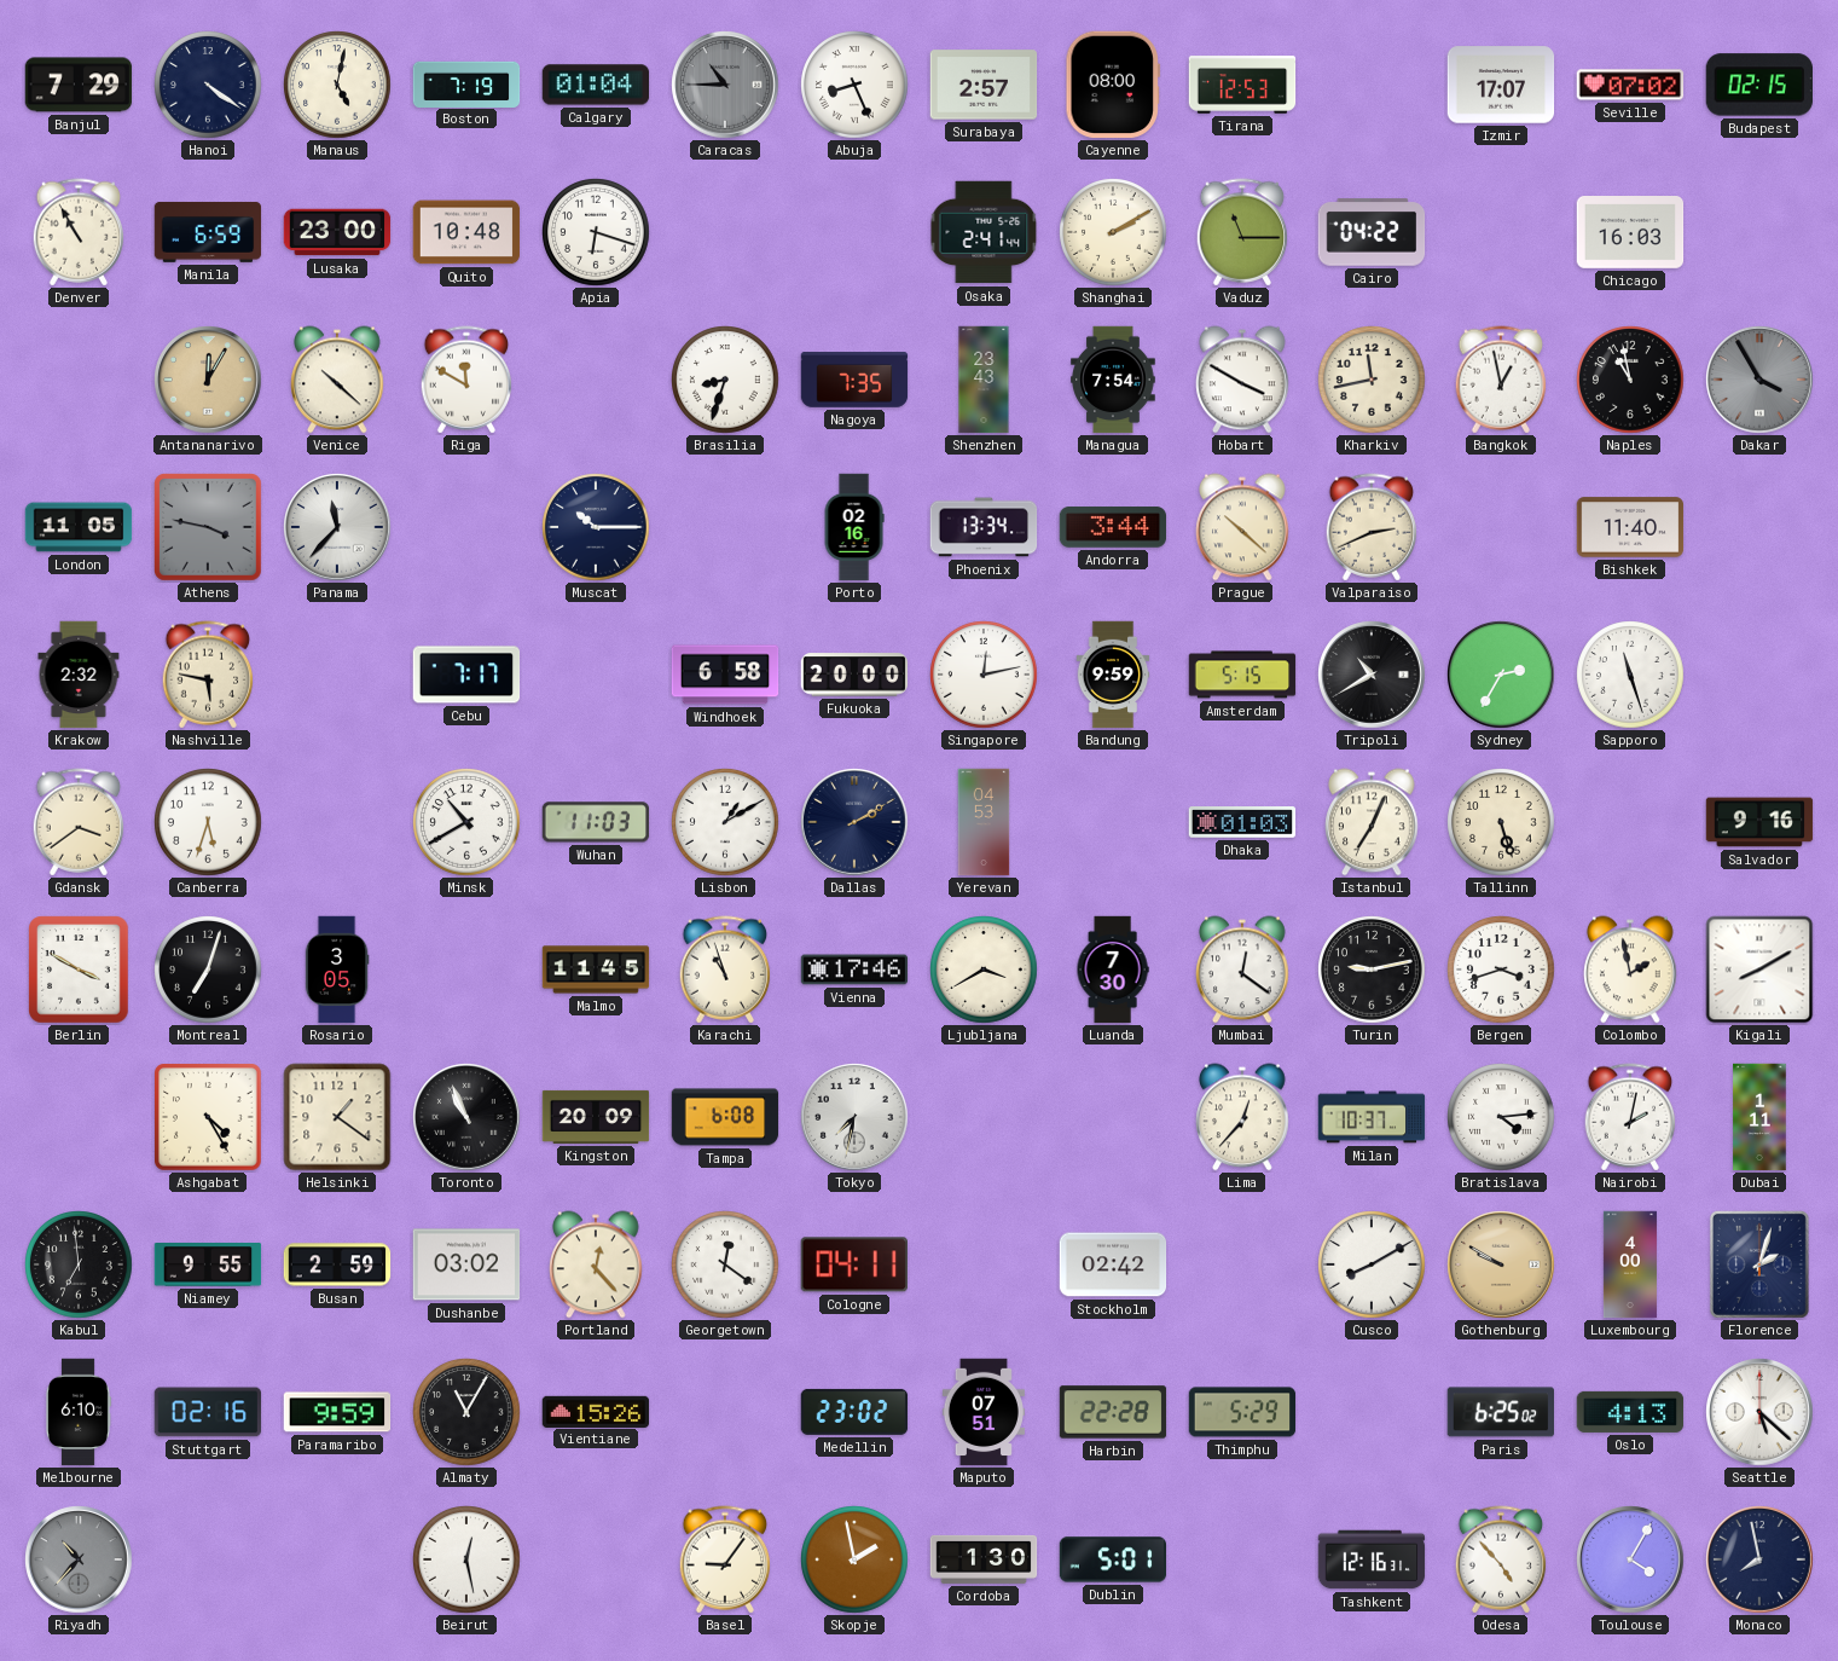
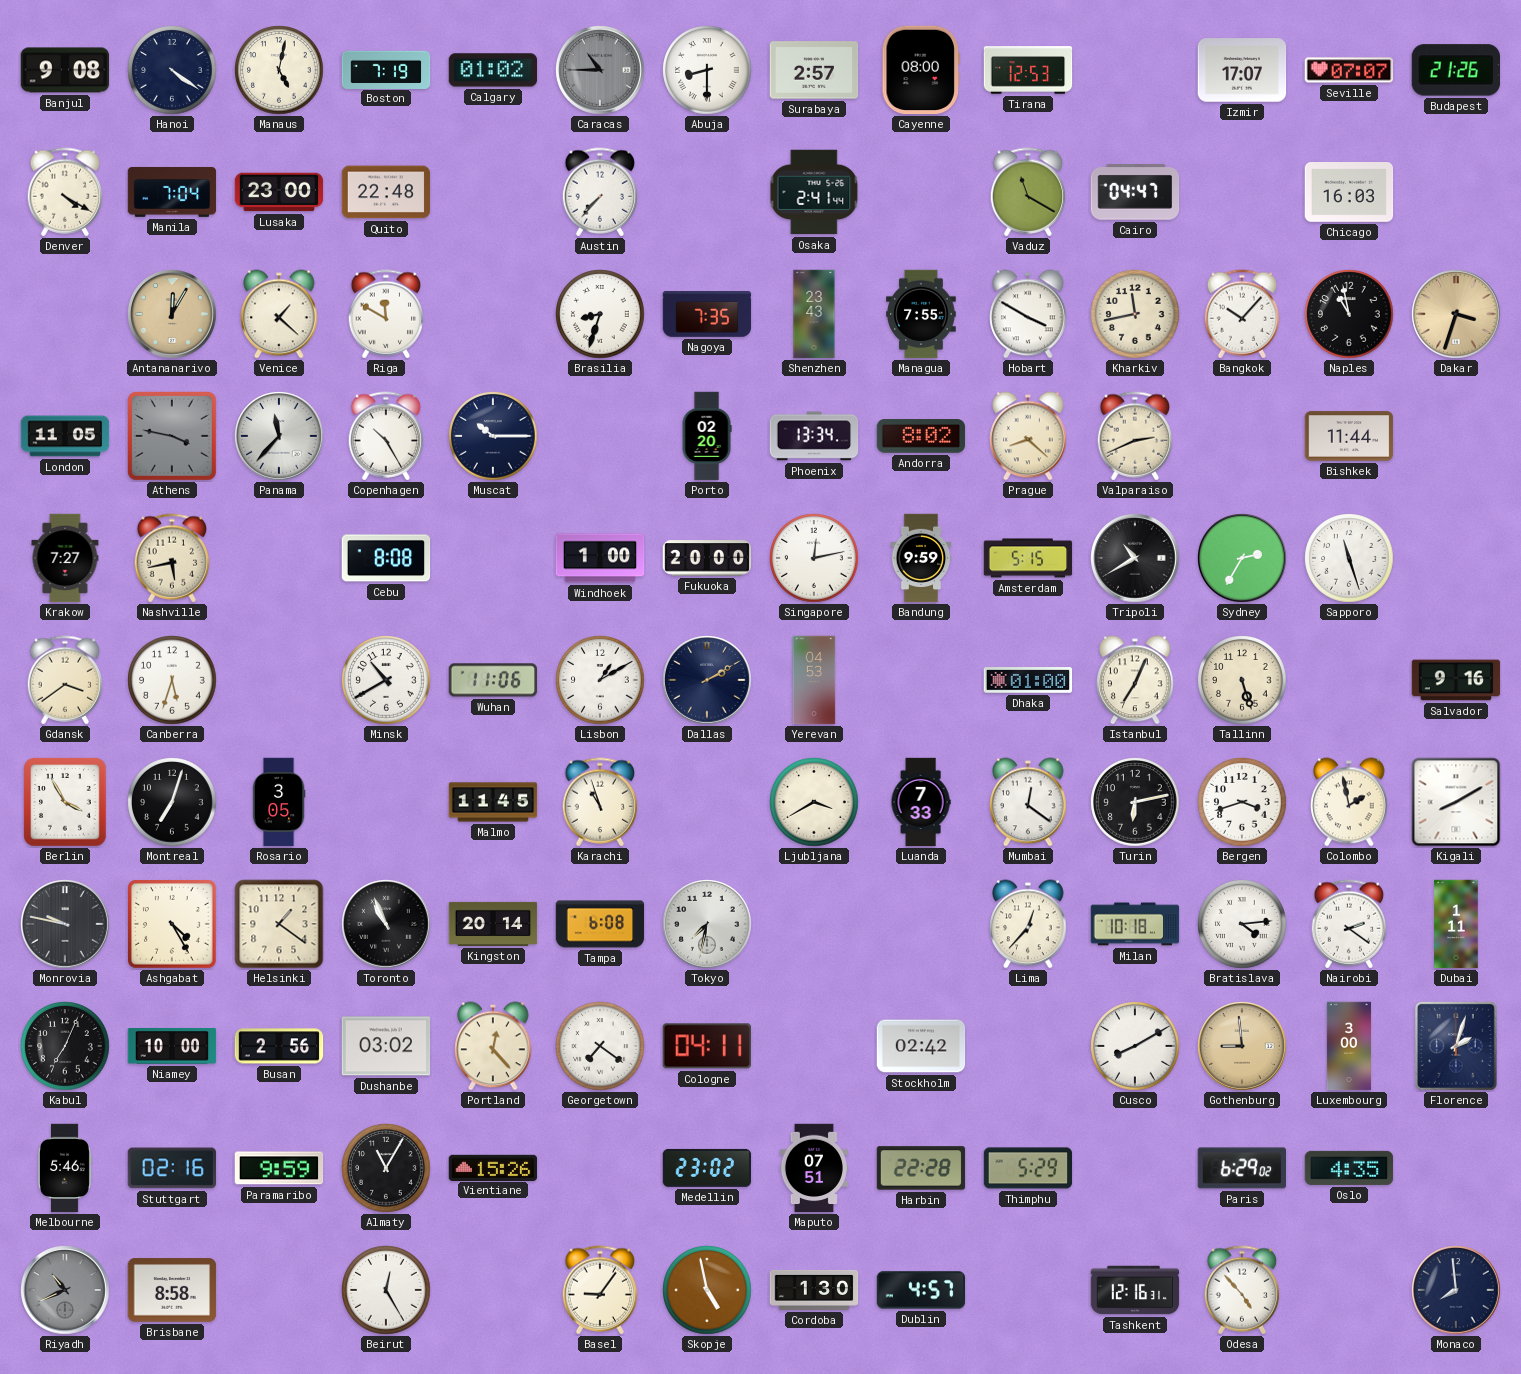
Banjul: 7:29 -> 9:08 (65, 70)
Calgary: 01:04 -> 01:02 (493, 70)
Abuja: 8:26 -> 8:30 (707, 70)
Seville: 07:02 -> 07:07 (1349, 70)
Budapest: 02:15 -> 21:26 (1455, 70)
Denver: 10:55 -> 4:20 (65, 192)
Manila: 6:59 -> 7:04 (172, 192)
Quito: 10:48 -> 22:48 (386, 192)
Apia: 6:18 -> none (596, 232)
Austin: none -> 7:37 (600, 192)
Shanghai: 2:10 -> none (1113, 232)
Vaduz: 11:15 -> 11:20 (1028, 192)
Cairo: 04:22 -> 04:47 (1135, 192)
Venice: 10:22 -> 1:22 (279, 314)
Managua: 7:54 -> 7:55 (921, 314)
Bangkok: 12:58 -> 10:07 (1242, 314)
Dakar: 3:55 -> 3:33 (1456, 314)
Dakar dial: grey -> champagne (1456, 314)
Copenhagen: none -> 10:25 (386, 436)
Porto: 02:16 -> 02:20 (707, 436)
Andorra: 3:44 -> 8:02 (921, 436)
Prague: 10:22 -> 8:22 (1028, 436)
Bishkek: 11:40 -> 11:44 (1349, 436)
Krakow: 2:32 -> 7:27 (65, 558)
Nashville: 5:47 -> 5:43 (172, 558)
Cebu: 7:17 -> 8:08 (386, 558)
Windhoek: 6:58 -> 1:00 (600, 558)
Wuhan: 11:03 -> 11:06 (493, 680)
Dhaka: 01:03 -> 01:00 (1028, 680)
Berlin: 3:50 -> 3:55 (65, 802)
Vienna: 17:46 -> none (854, 970)
Luanda: 7:30 -> 7:33 (921, 802)
Turin: 9:13 -> 6:13 (1135, 802)
Monrovia: none -> 9:47 (65, 924)
Kingston: 20:09 -> 20:14 (493, 924)
Milan: 10:37 -> 10:18 (1135, 924)
Nairobi: 2:02 -> 2:21 (1349, 924)
Kabul: 6:59 -> 7:04 (65, 1046)
Niamey: 9:55 -> 10:00 (172, 1047)
Busan: 2:59 -> 2:56 (279, 1046)
Georgetown: 12:21 -> 7:21 (600, 1046)
Gothenburg: 9:50 -> 8:59 (1242, 1046)
Luxembourg: 4:00 -> 3:00 (1349, 1046)
Melbourne: 6:10 -> 5:46 (65, 1168)
Paris: 6:25 -> 6:29 (1241, 1168)
Oslo: 4:13 -> 4:35 (1349, 1168)
Seattle: 5:22 -> none (1759, 1412)
Riyadh: 10:37 -> 10:41 (65, 1290)
Brisbane: none -> 8:58 (172, 1290)
Beirut: 12:28 -> 12:25 (386, 1290)
Skopje: 1:58 -> 4:58 (707, 1290)
Dublin: 5:01 -> 4:57 (921, 1290)
Toulouse: 4:05 -> none (1630, 1559)
Monaco: 7:58 -> 7:59 (1456, 1290)
